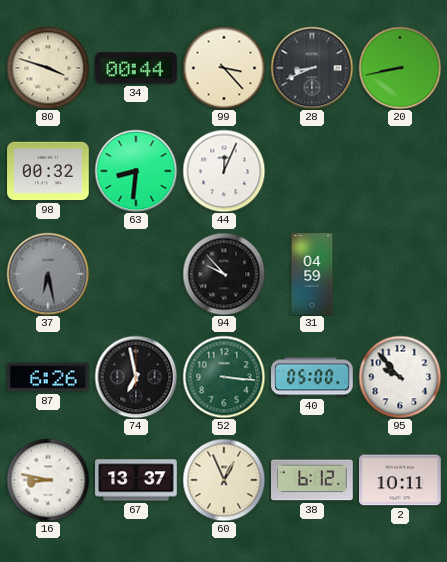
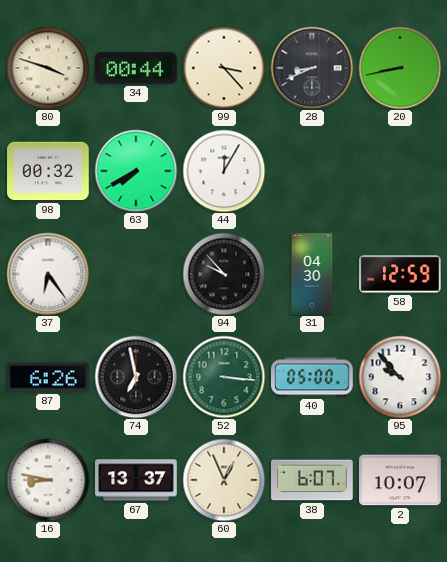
63: 8:31 -> 7:40 (136, 171)
44: 12:04 -> 12:05 (224, 171)
37: 6:28 -> 6:24 (48, 274)
37 dial: grey -> white (48, 274)
31: 04:59 -> 04:30 (312, 274)
58: none -> 12:59 (401, 274)
38: 6:12 -> 6:07 (312, 480)
2: 10:11 -> 10:07 (401, 480)
